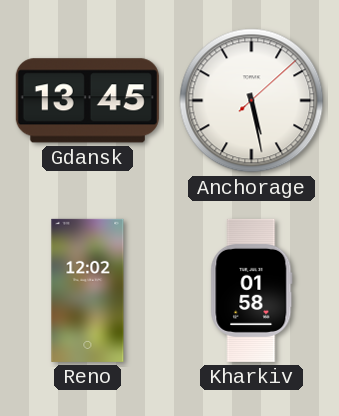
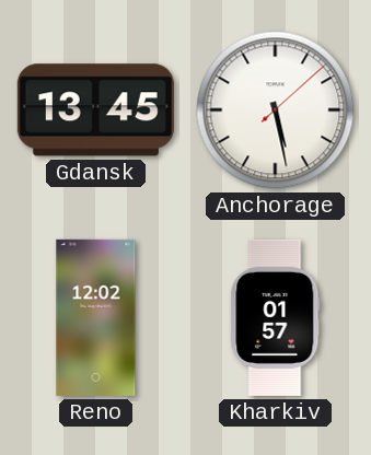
Kharkiv: 01:58 -> 01:57 (276, 317)
